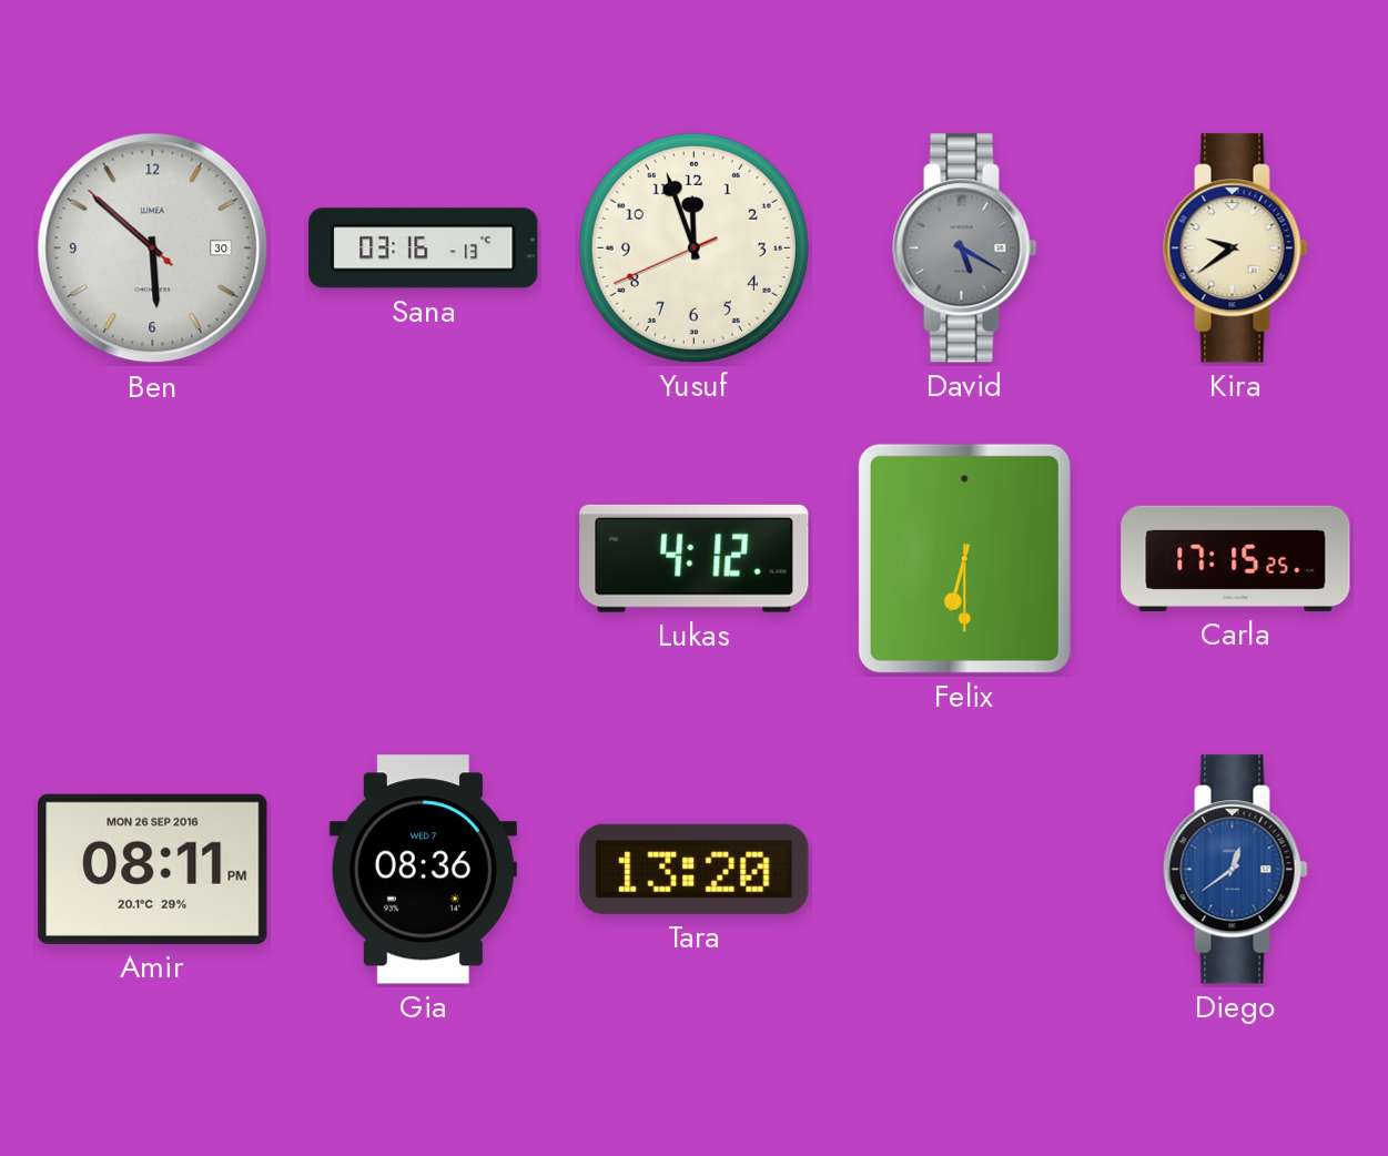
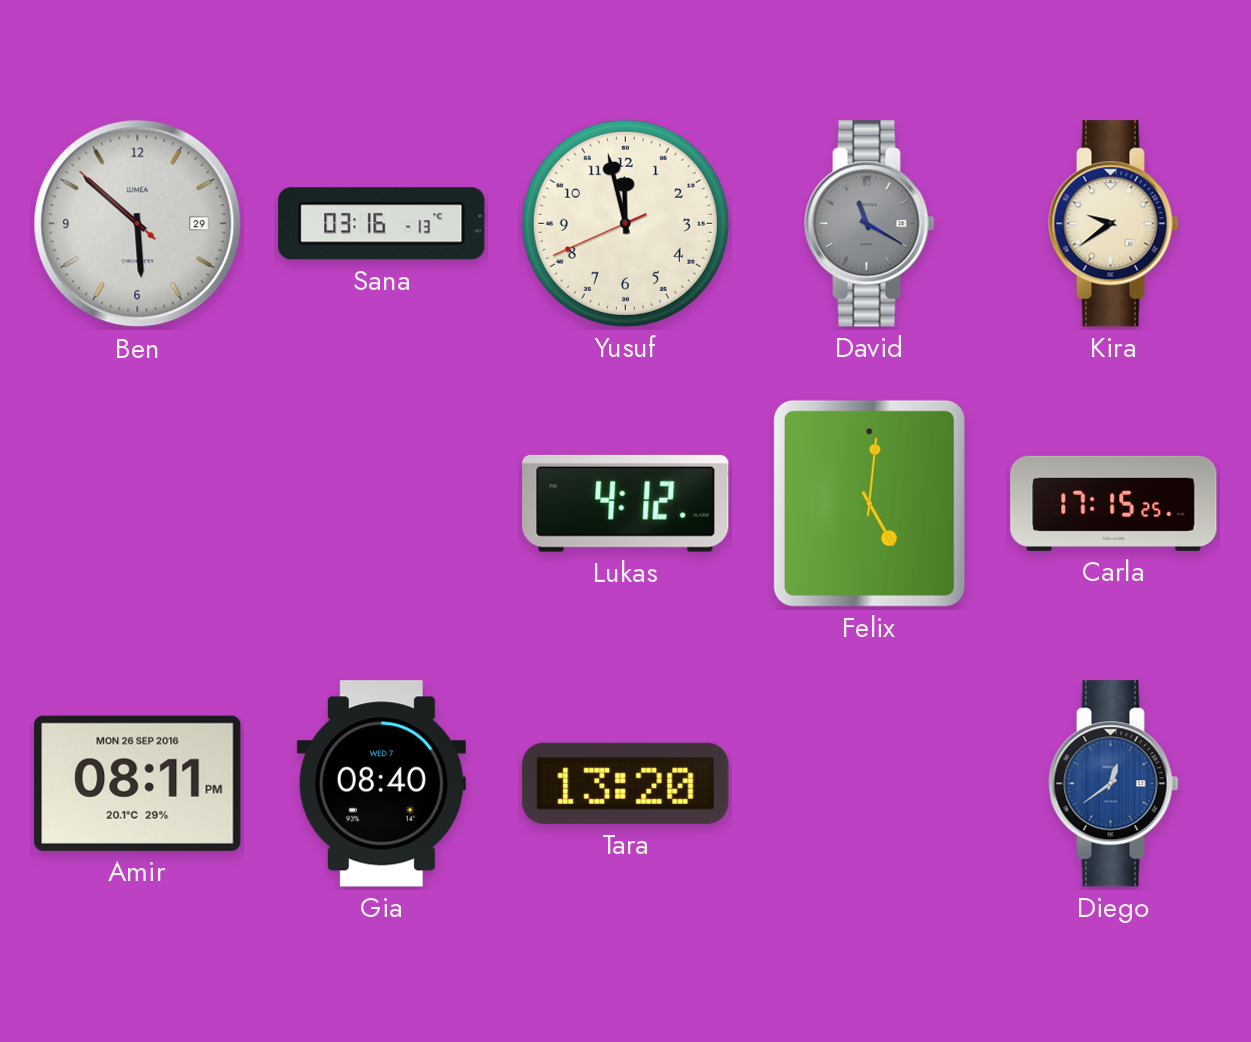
Ben date: 30 -> 29 (138, 224)
Yusuf: 11:56 -> 11:57 (625, 223)
David: 5:20 -> 11:20 (870, 224)
Felix: 6:30 -> 5:01 (869, 503)
Gia: 08:36 -> 08:40 (381, 784)
